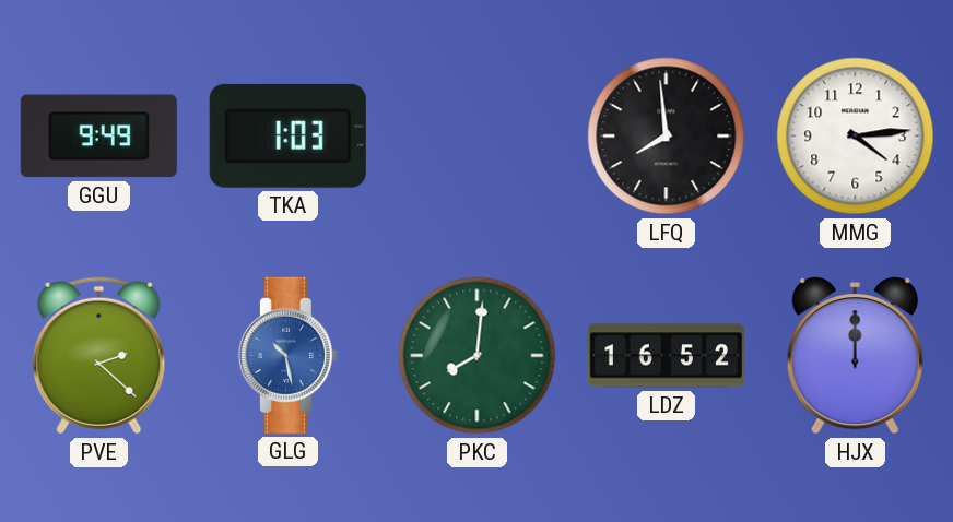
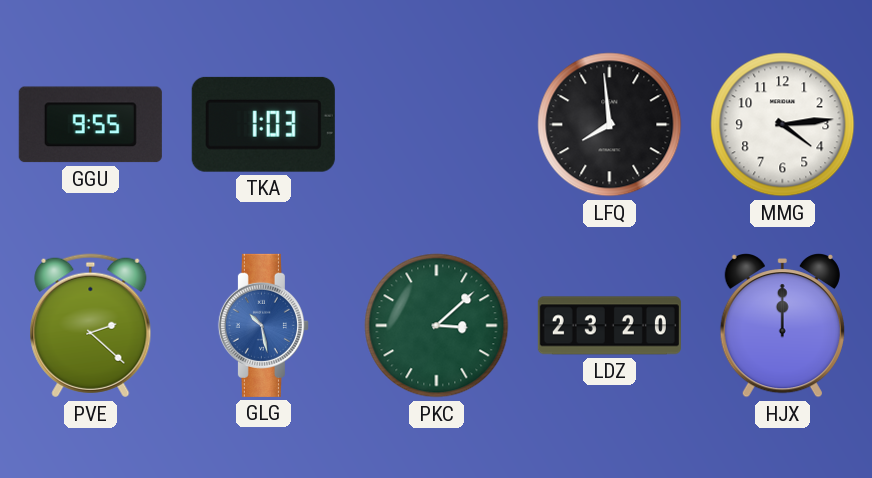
GGU: 9:49 -> 9:55 (90, 125)
PKC: 8:01 -> 3:08 (437, 326)
LDZ: 16:52 -> 23:20 (609, 326)
